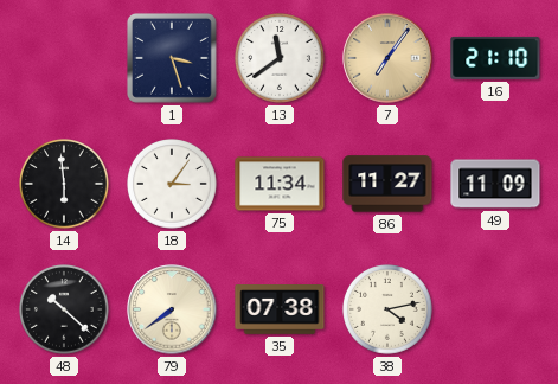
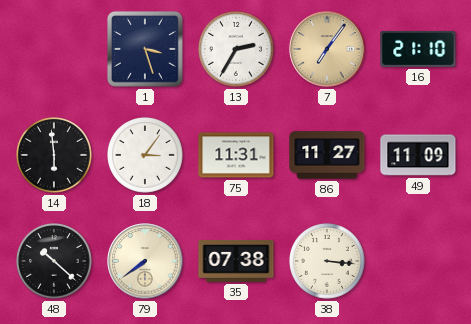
13: 11:39 -> 2:35 (237, 50)
75: 11:34 -> 11:31 (236, 155)
38: 4:13 -> 3:16 (328, 262)
